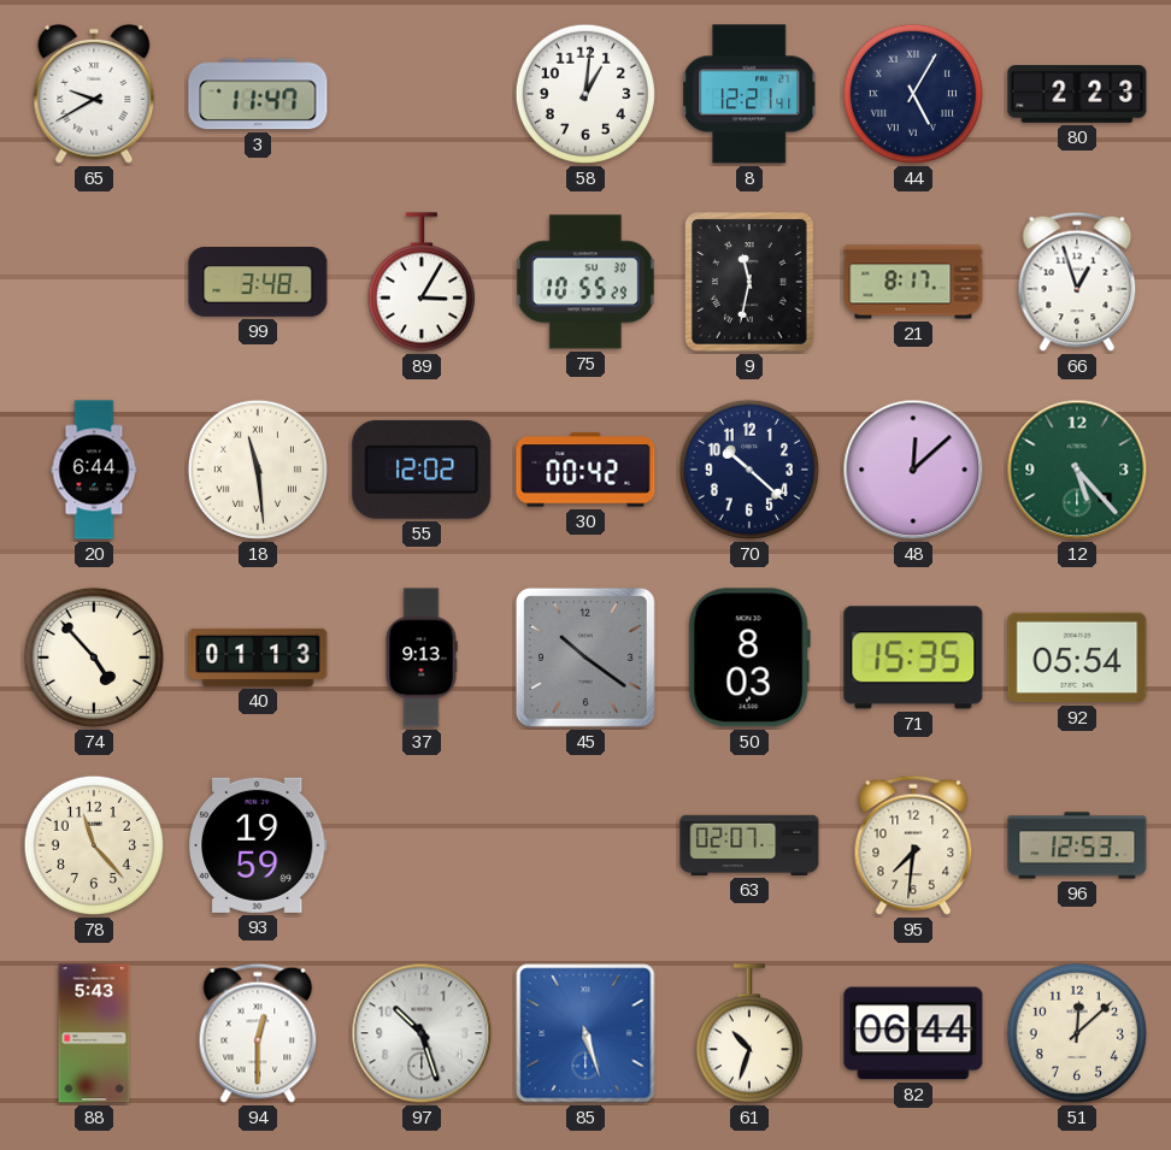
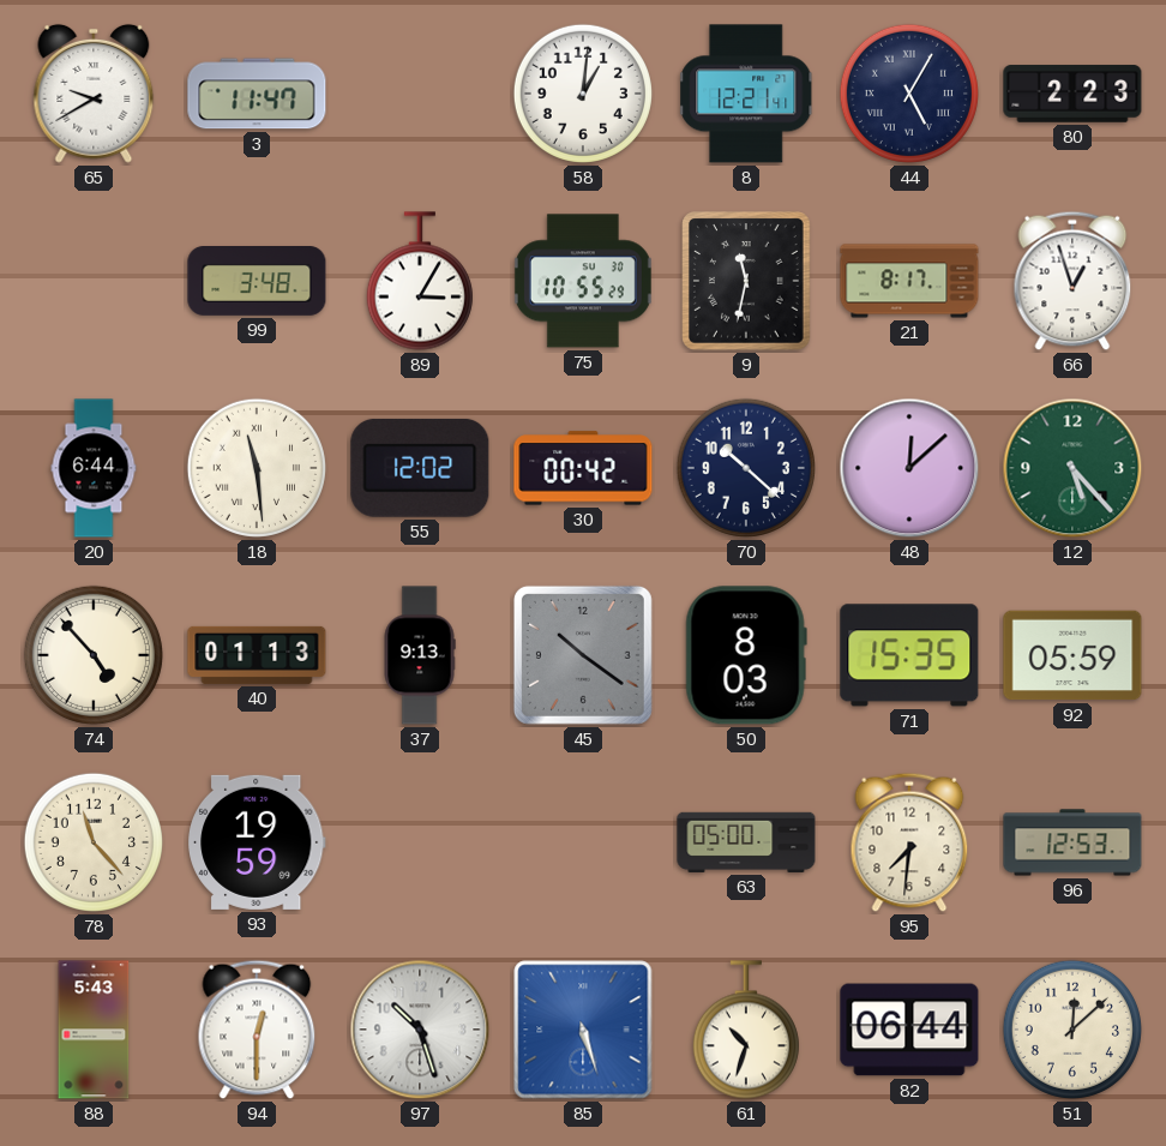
92: 05:54 -> 05:59 (1072, 655)
63: 02:07 -> 05:00 (746, 842)
